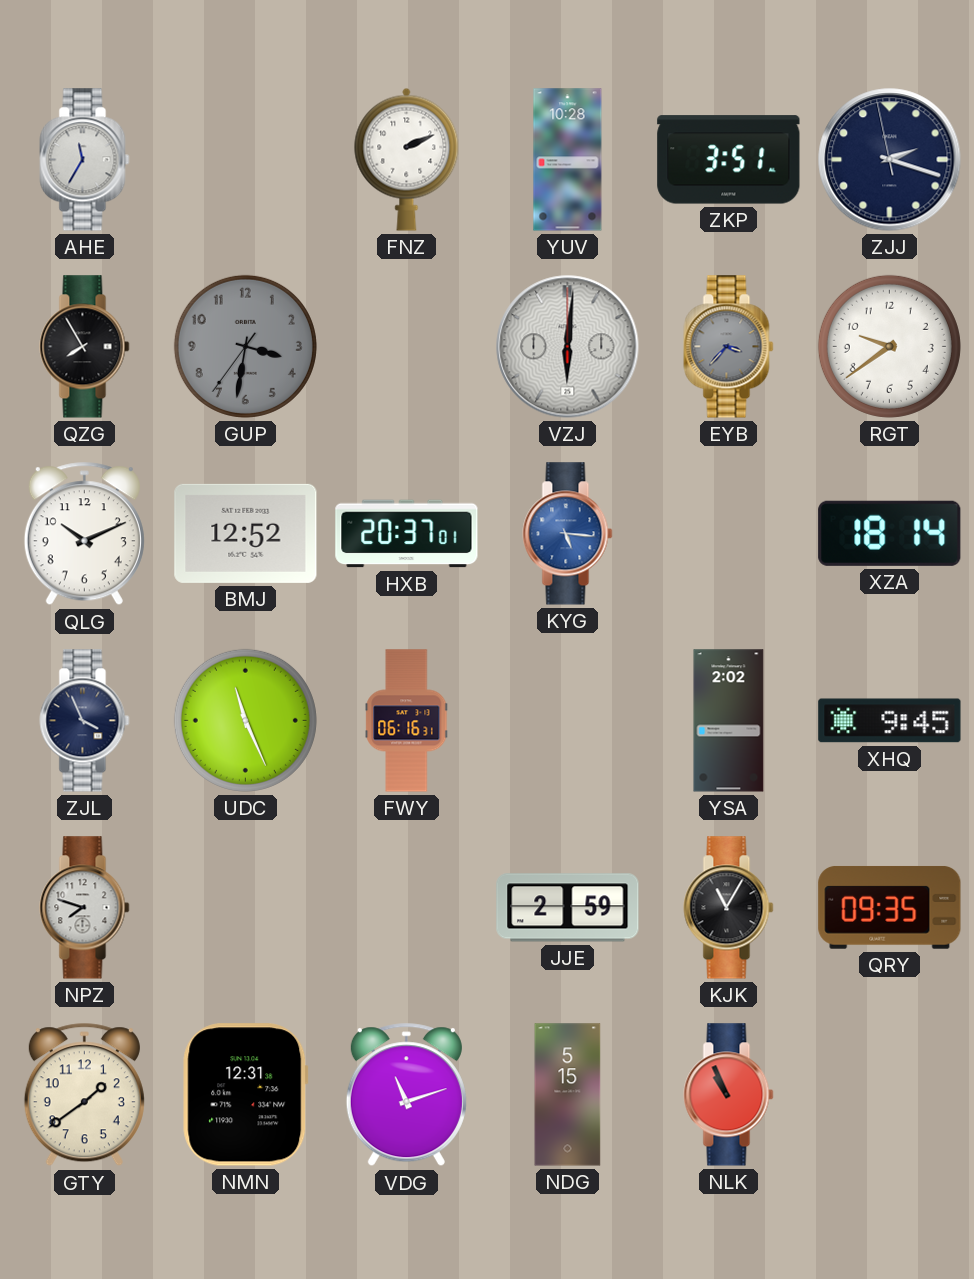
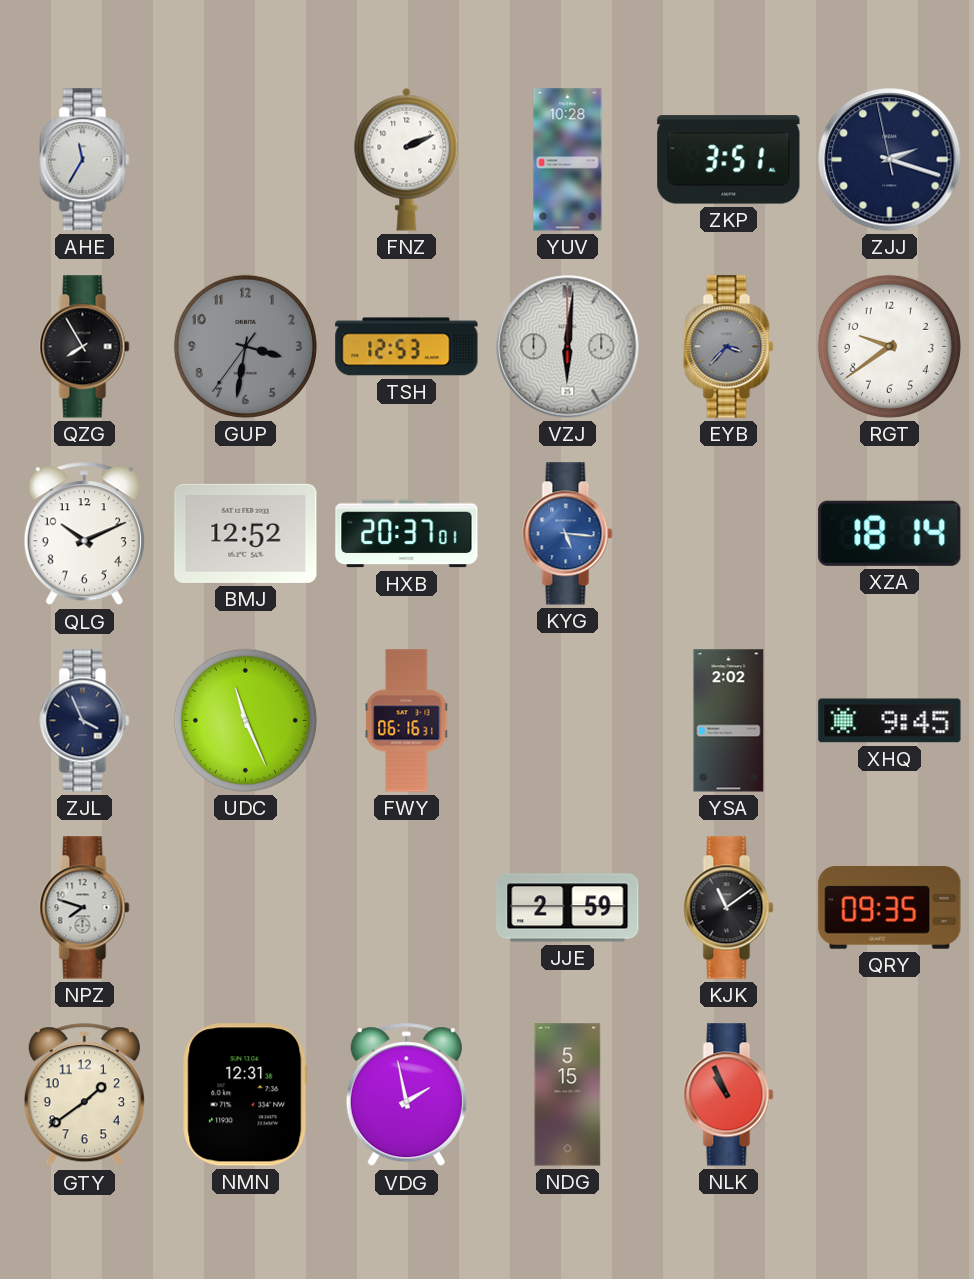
TSH: none -> 12:53 (407, 347)
KJK: 11:05 -> 11:09 (729, 908)
VDG: 11:12 -> 1:58 (406, 1095)
